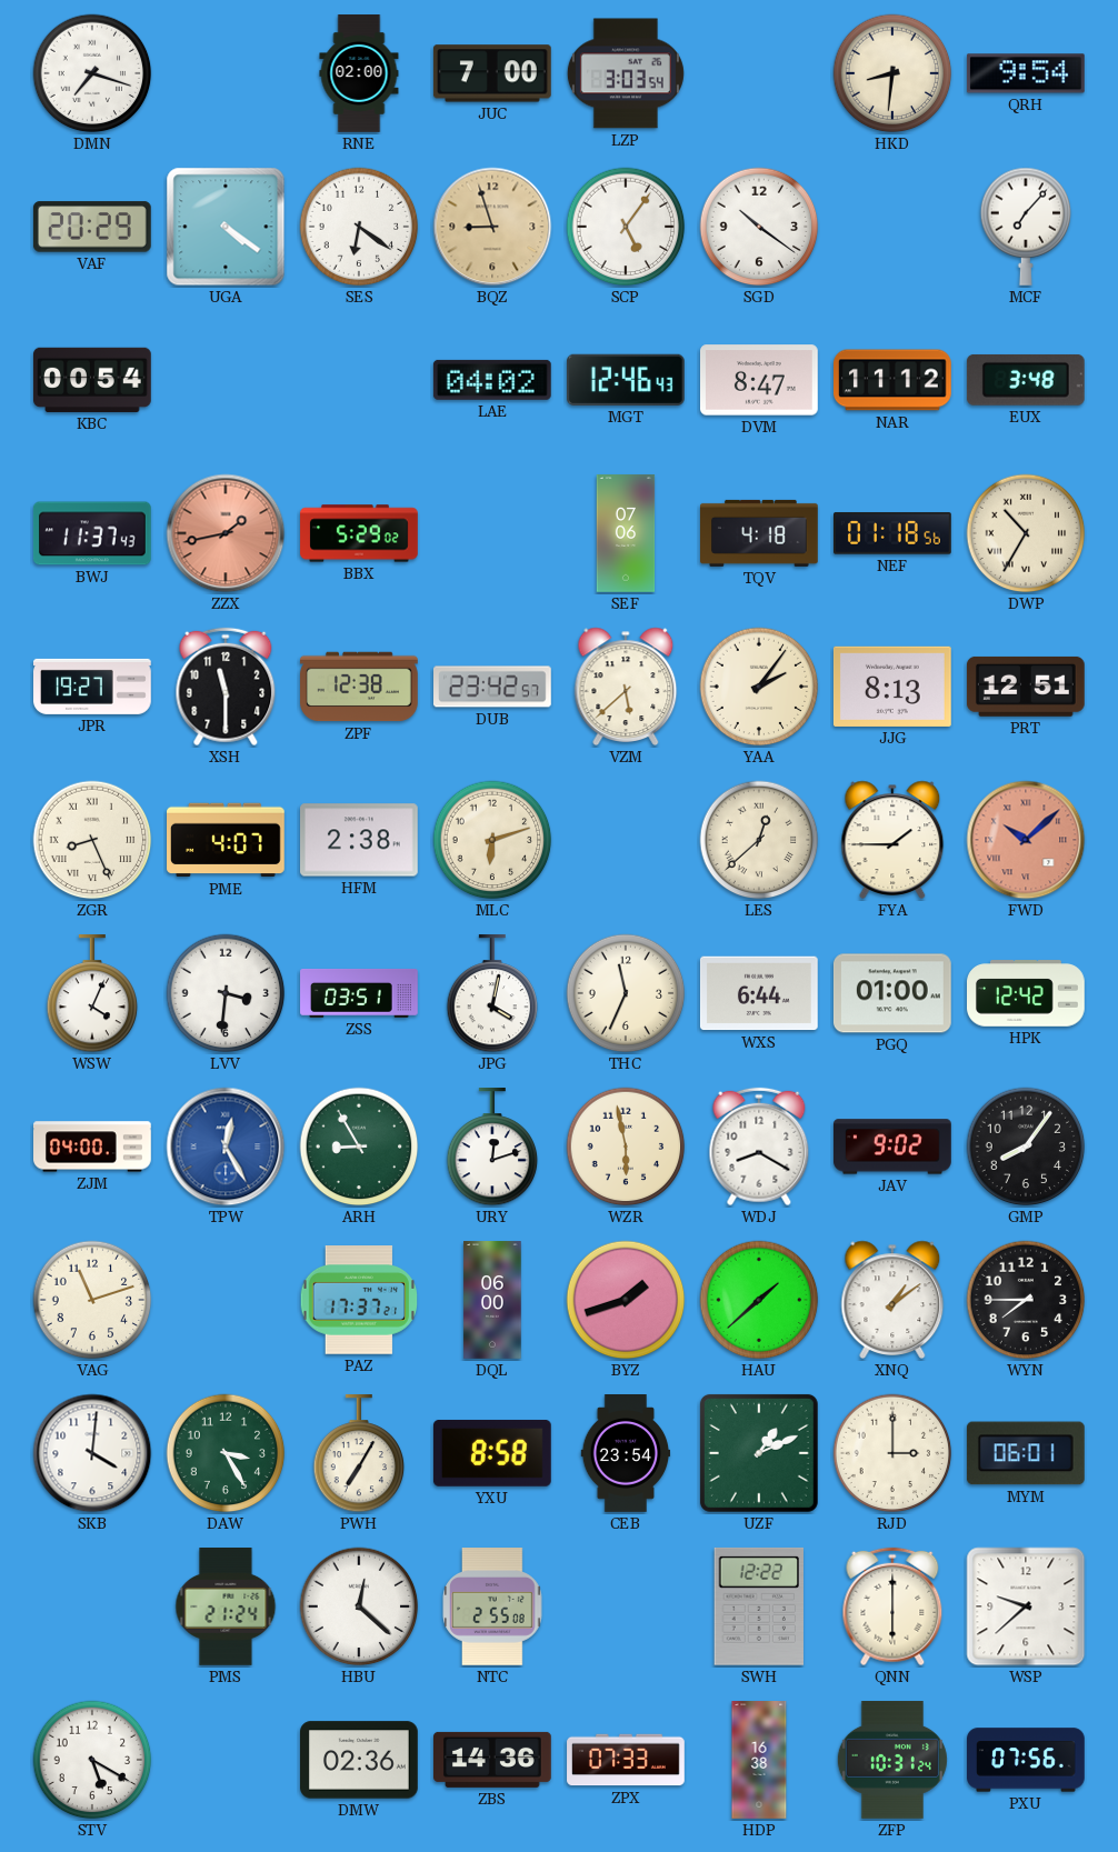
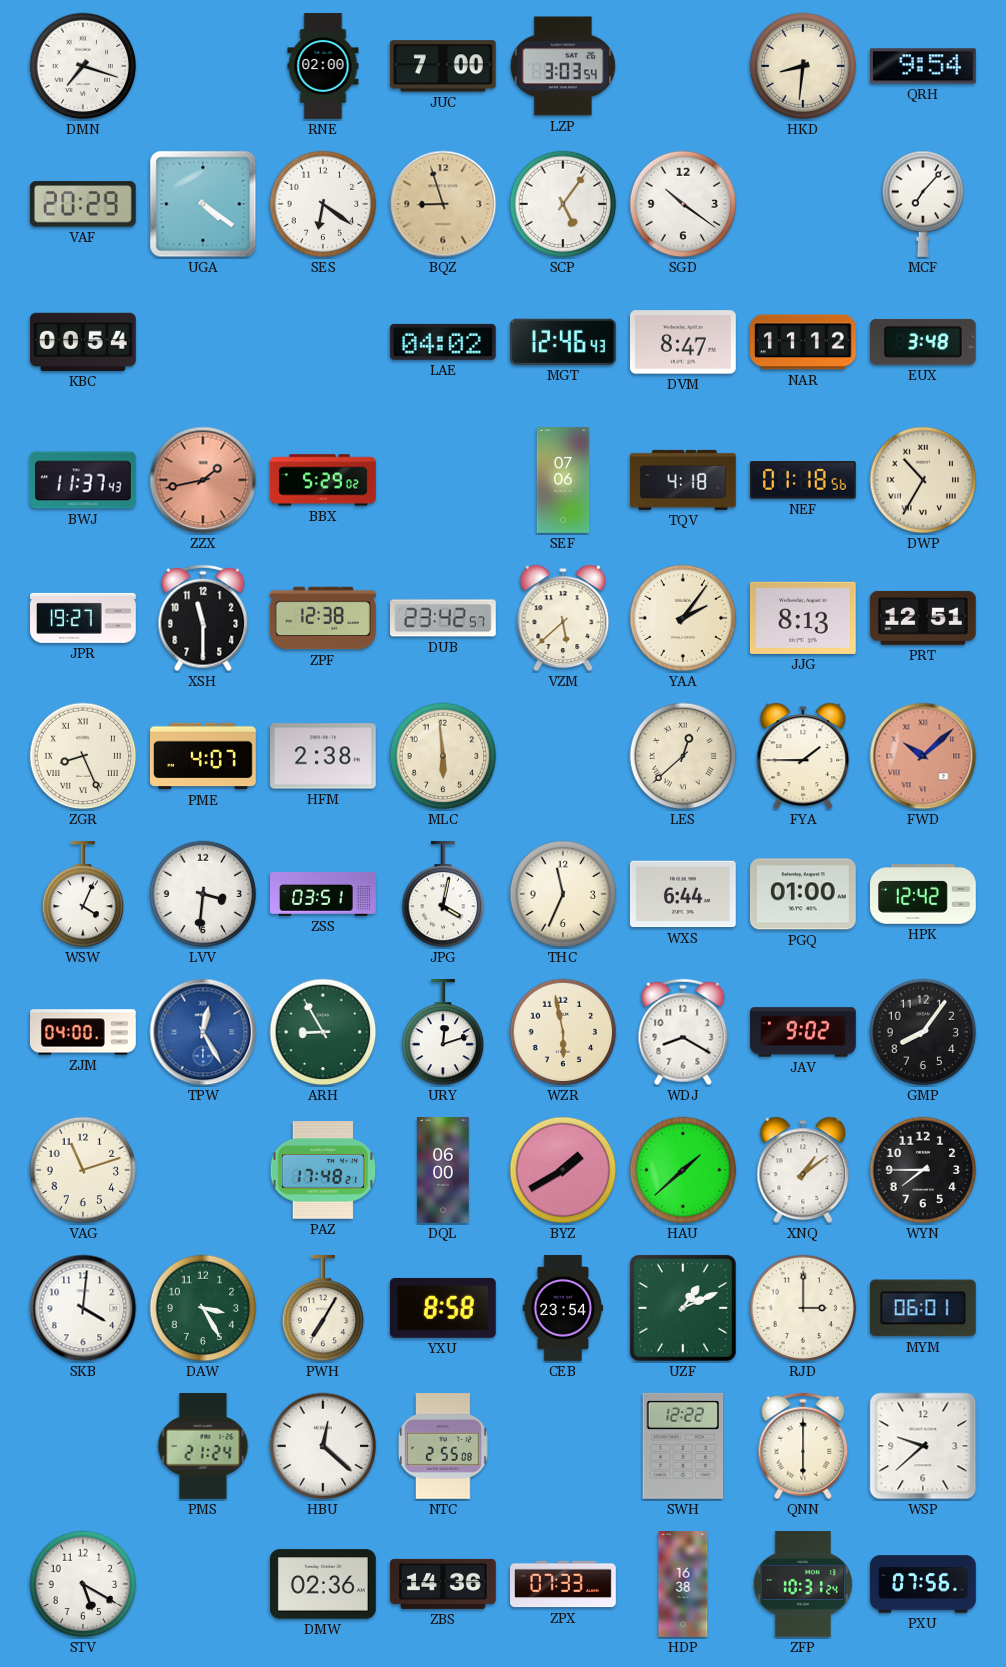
MLC: 6:12 -> 5:59 (443, 756)
PAZ: 17:37 -> 17:48 (322, 1170)
BYZ: 1:42 -> 1:40 (563, 1170)
